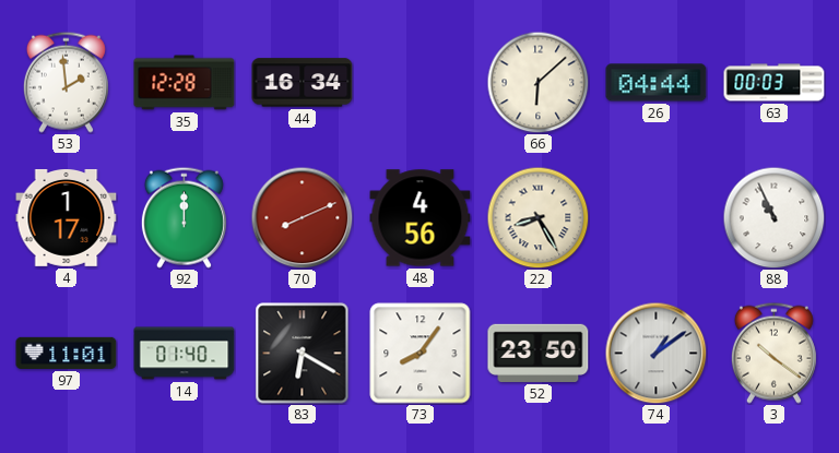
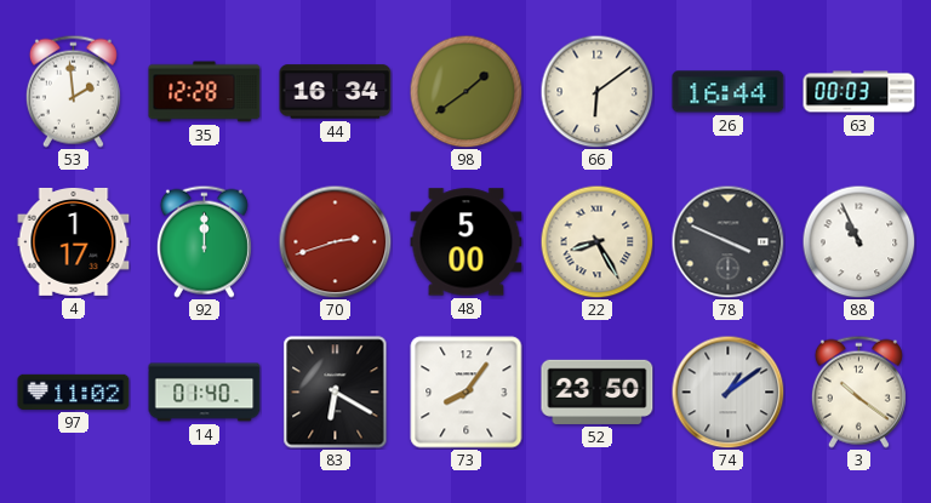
98: none -> 1:39 (465, 91)
66: 6:08 -> 6:09 (596, 91)
26: 04:44 -> 16:44 (729, 92)
70: 8:11 -> 2:42 (335, 241)
48: 4:56 -> 5:00 (467, 242)
78: none -> 3:49 (727, 241)
97: 11:01 -> 11:02 (74, 391)
